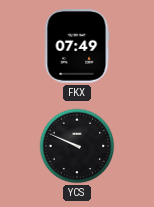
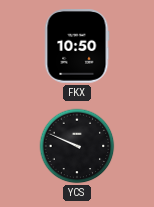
FKX: 07:49 -> 10:50 (77, 47)
